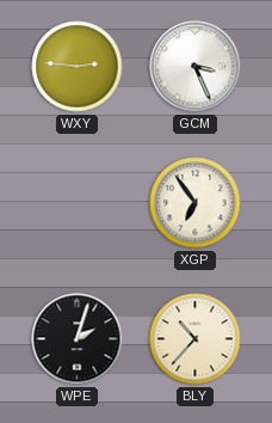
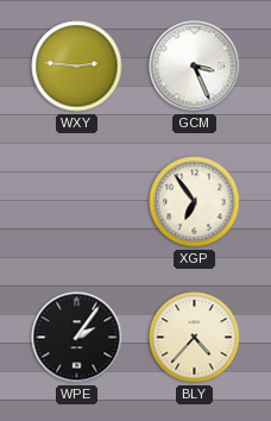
WPE: 2:03 -> 2:06 (77, 338)
BLY: 10:37 -> 4:37 (195, 338)
